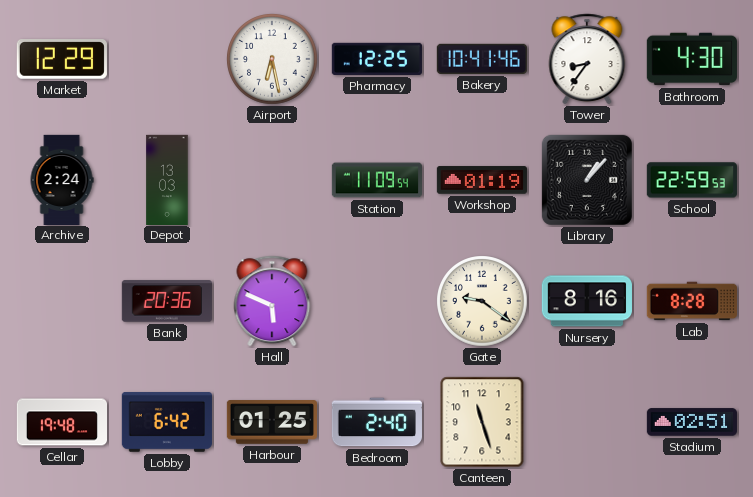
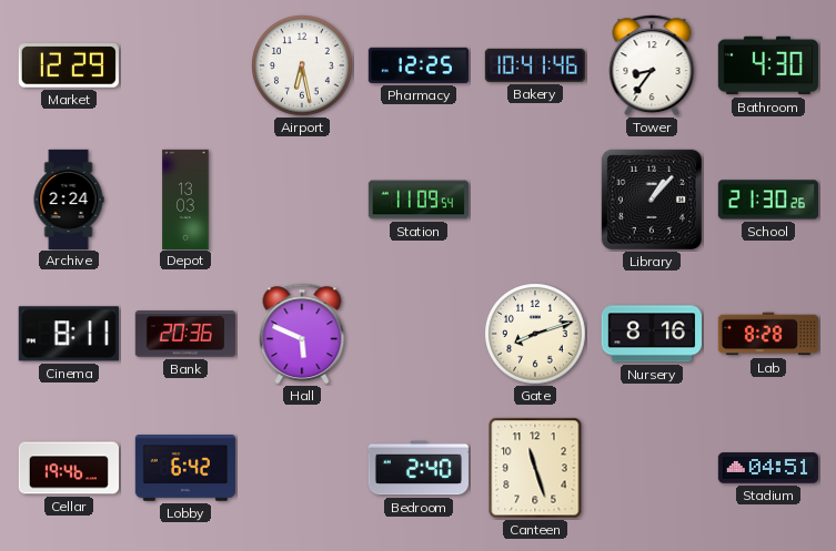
Workshop: 01:19 -> none (482, 180)
School: 22:59 -> 21:30 (768, 200)
Cinema: none -> 8:11 (69, 334)
Gate: 9:21 -> 8:12 (535, 334)
Cellar: 19:48 -> 19:46 (68, 468)
Harbour: 01:25 -> none (271, 422)
Stadium: 02:51 -> 04:51 (768, 468)
